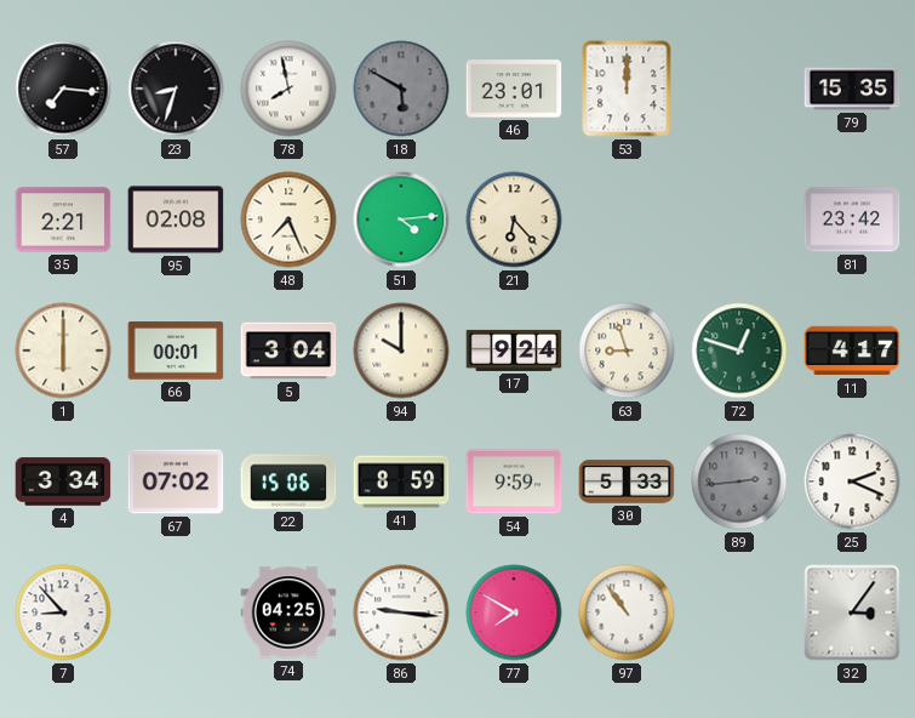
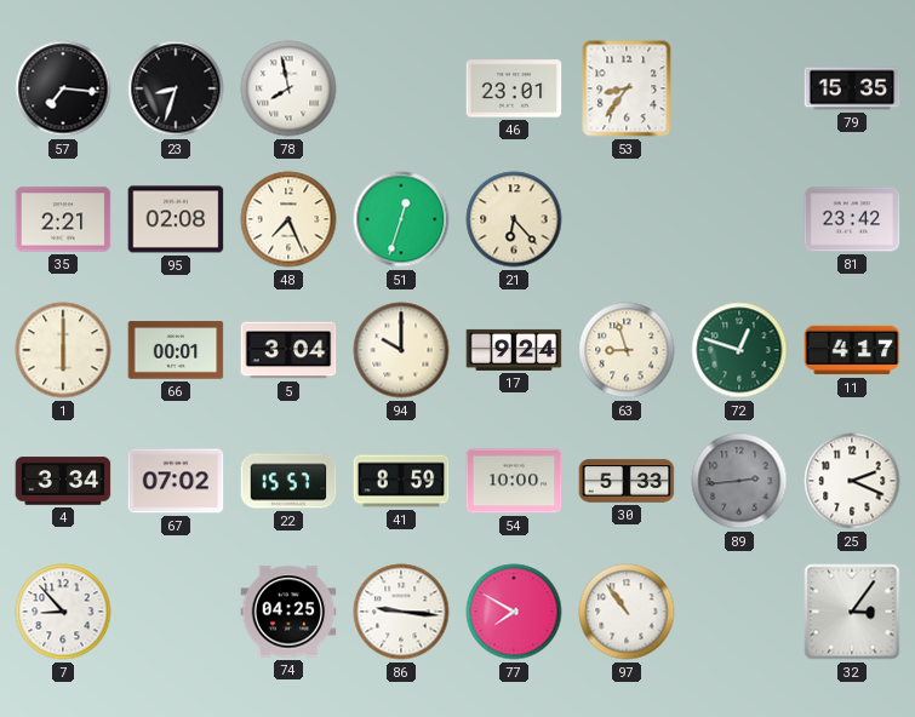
18: 5:50 -> none (401, 89)
53: 12:00 -> 8:36 (627, 88)
51: 4:14 -> 12:33 (401, 219)
22: 15:06 -> 15:57 (288, 481)
54: 9:59 -> 10:00 (514, 481)
